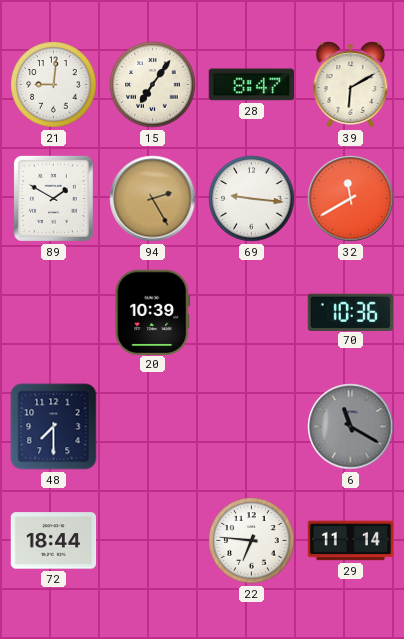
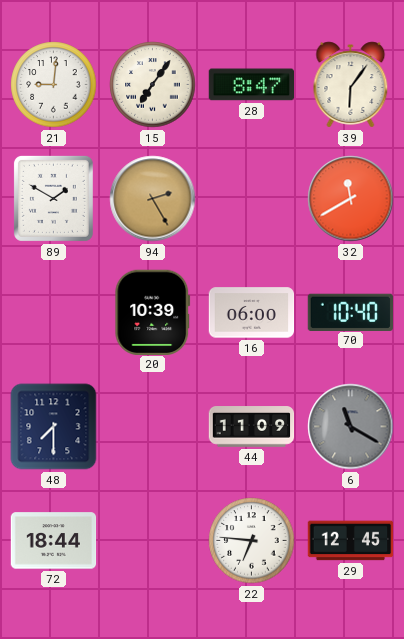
39: 6:10 -> 6:06 (351, 85)
69: 9:16 -> none (252, 199)
16: none -> 06:00 (252, 313)
70: 10:36 -> 10:40 (350, 312)
44: none -> 11:09 (252, 427)
29: 11:14 -> 12:45 (351, 541)
